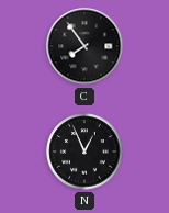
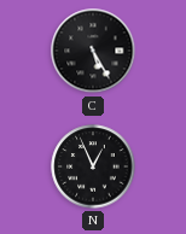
C: 7:54 -> 5:25 (93, 51)
